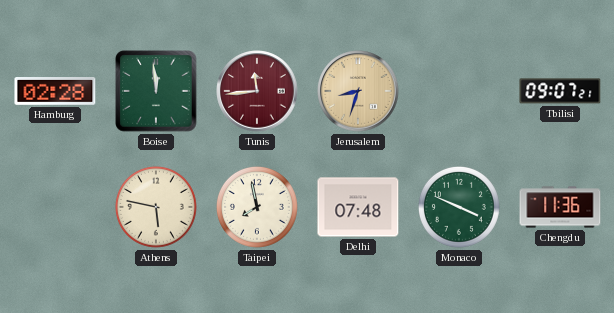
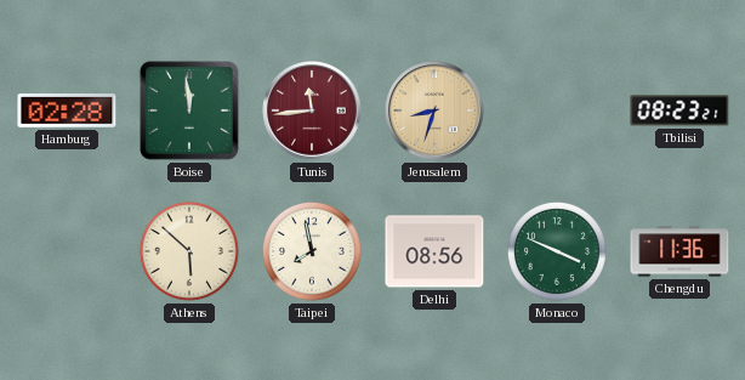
Tbilisi: 09:07 -> 08:23 (679, 110)
Athens: 5:47 -> 5:52 (189, 251)
Delhi: 07:48 -> 08:56 (434, 251)
